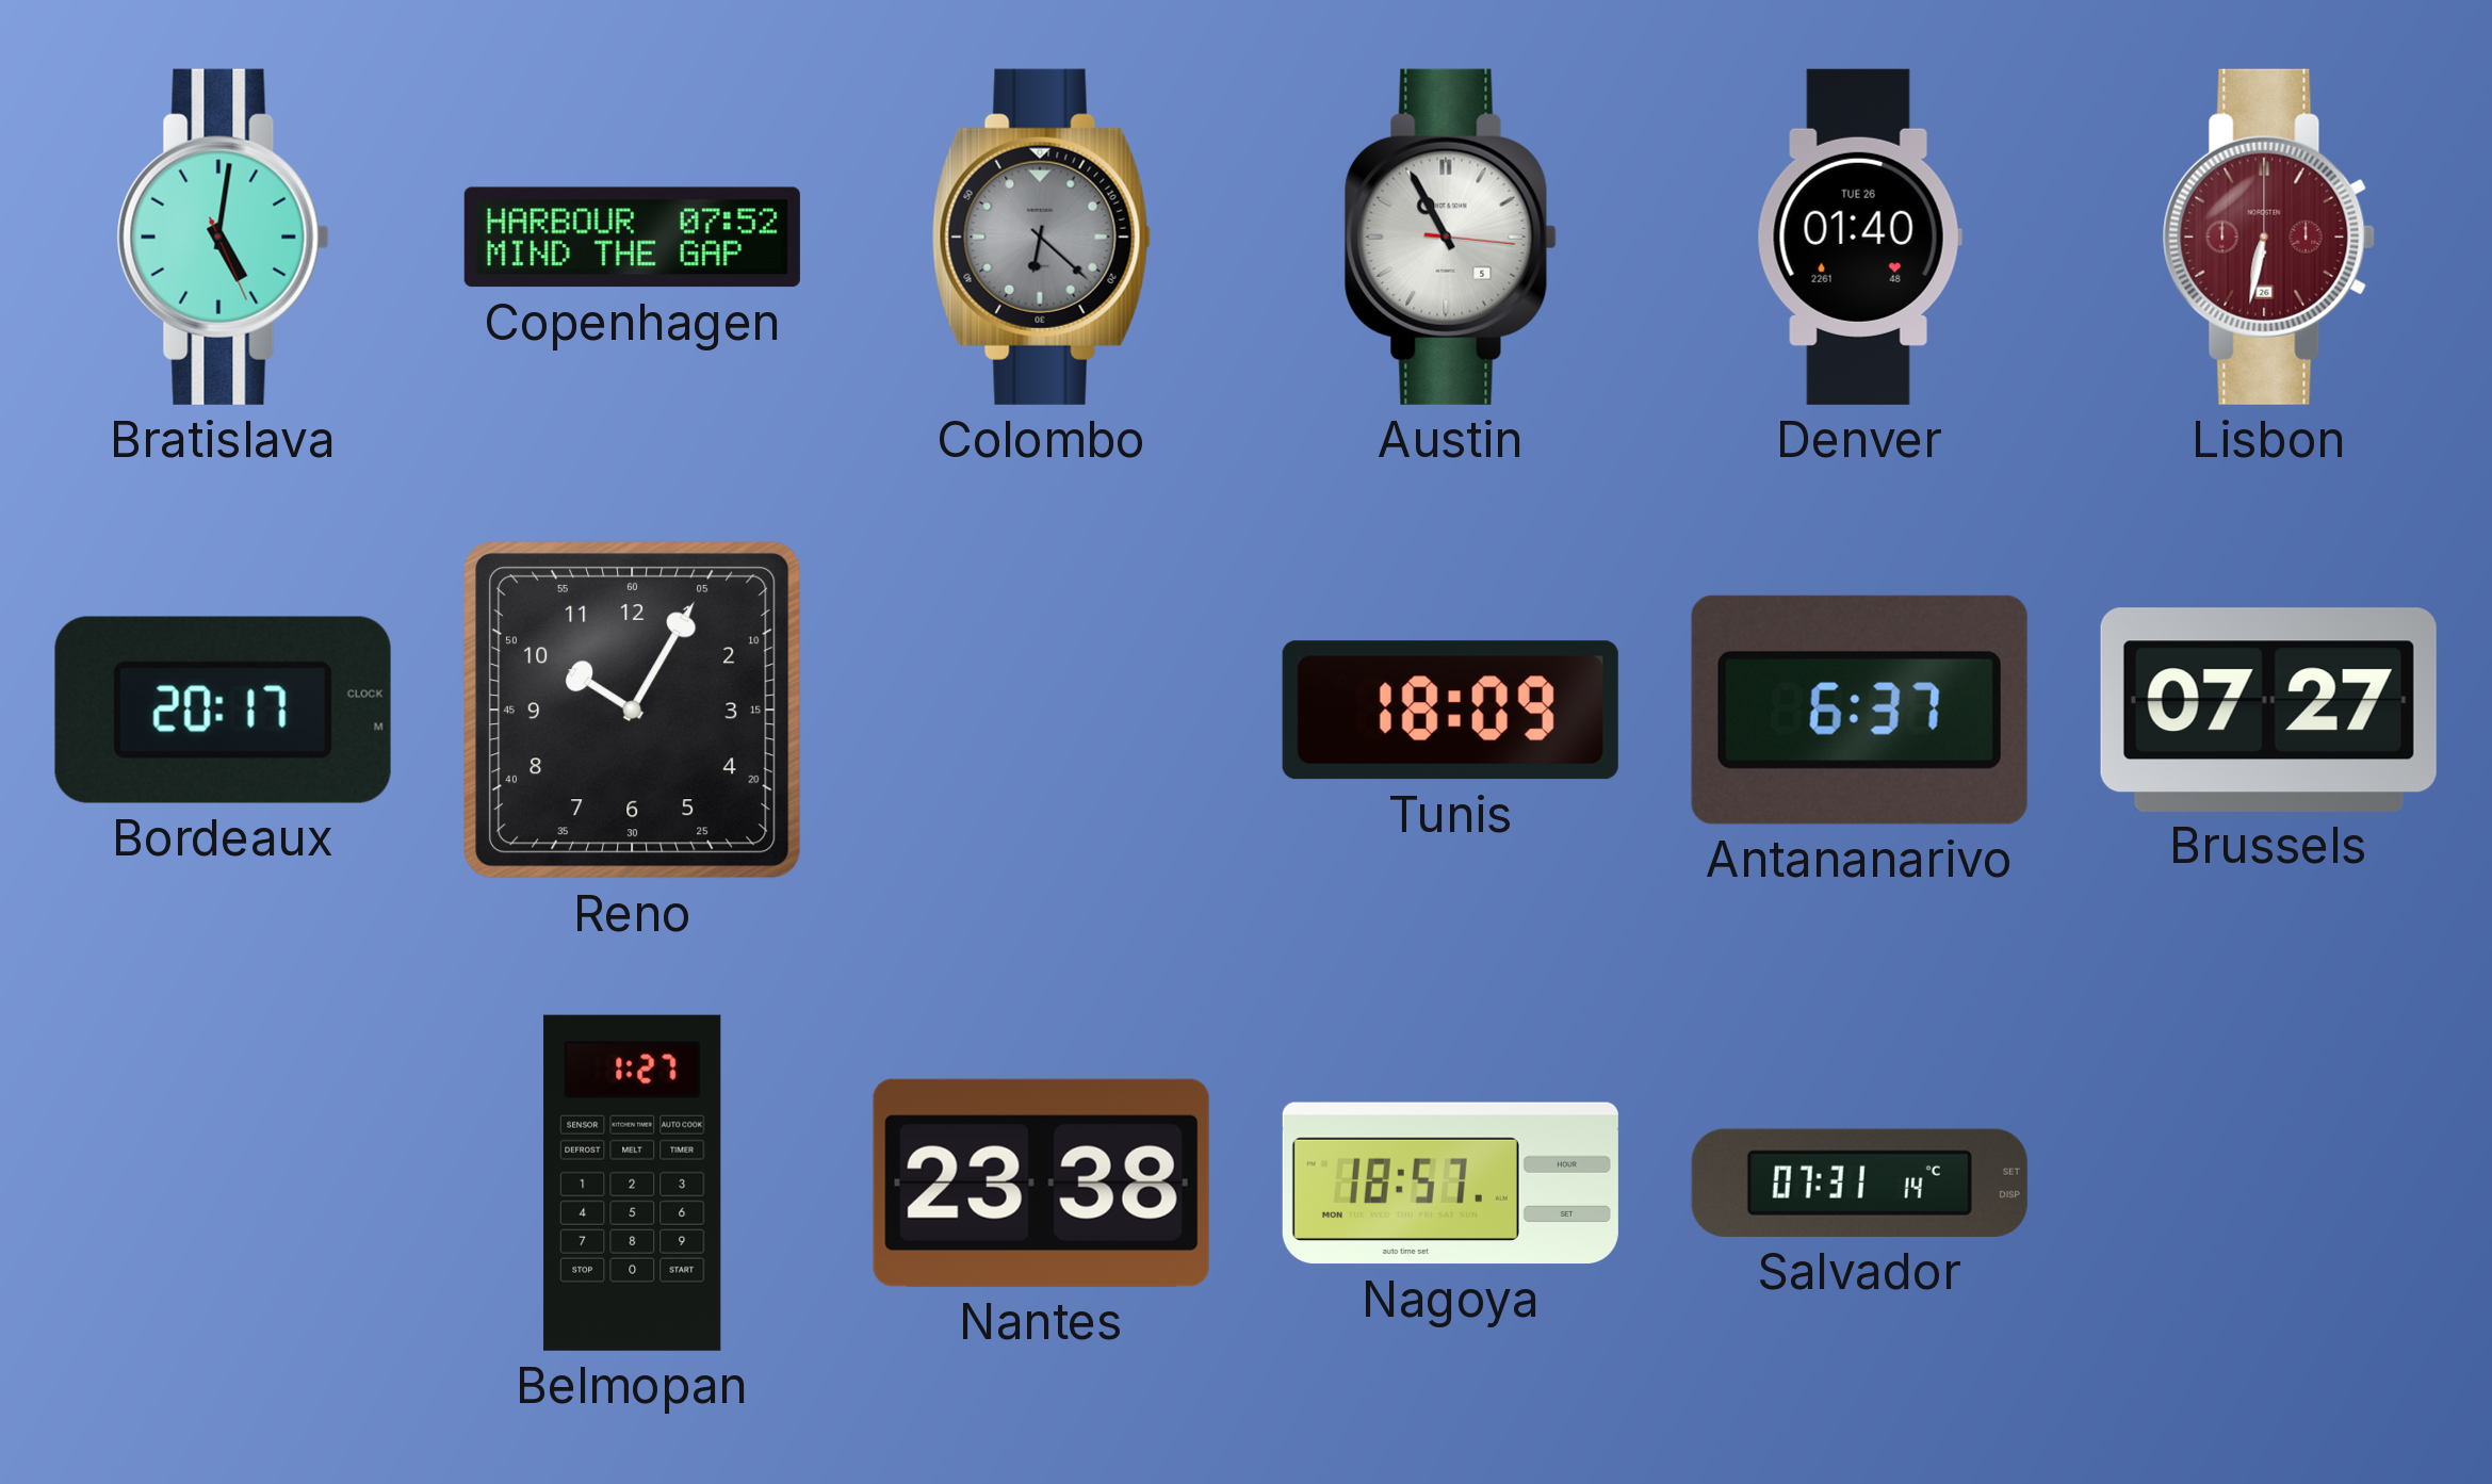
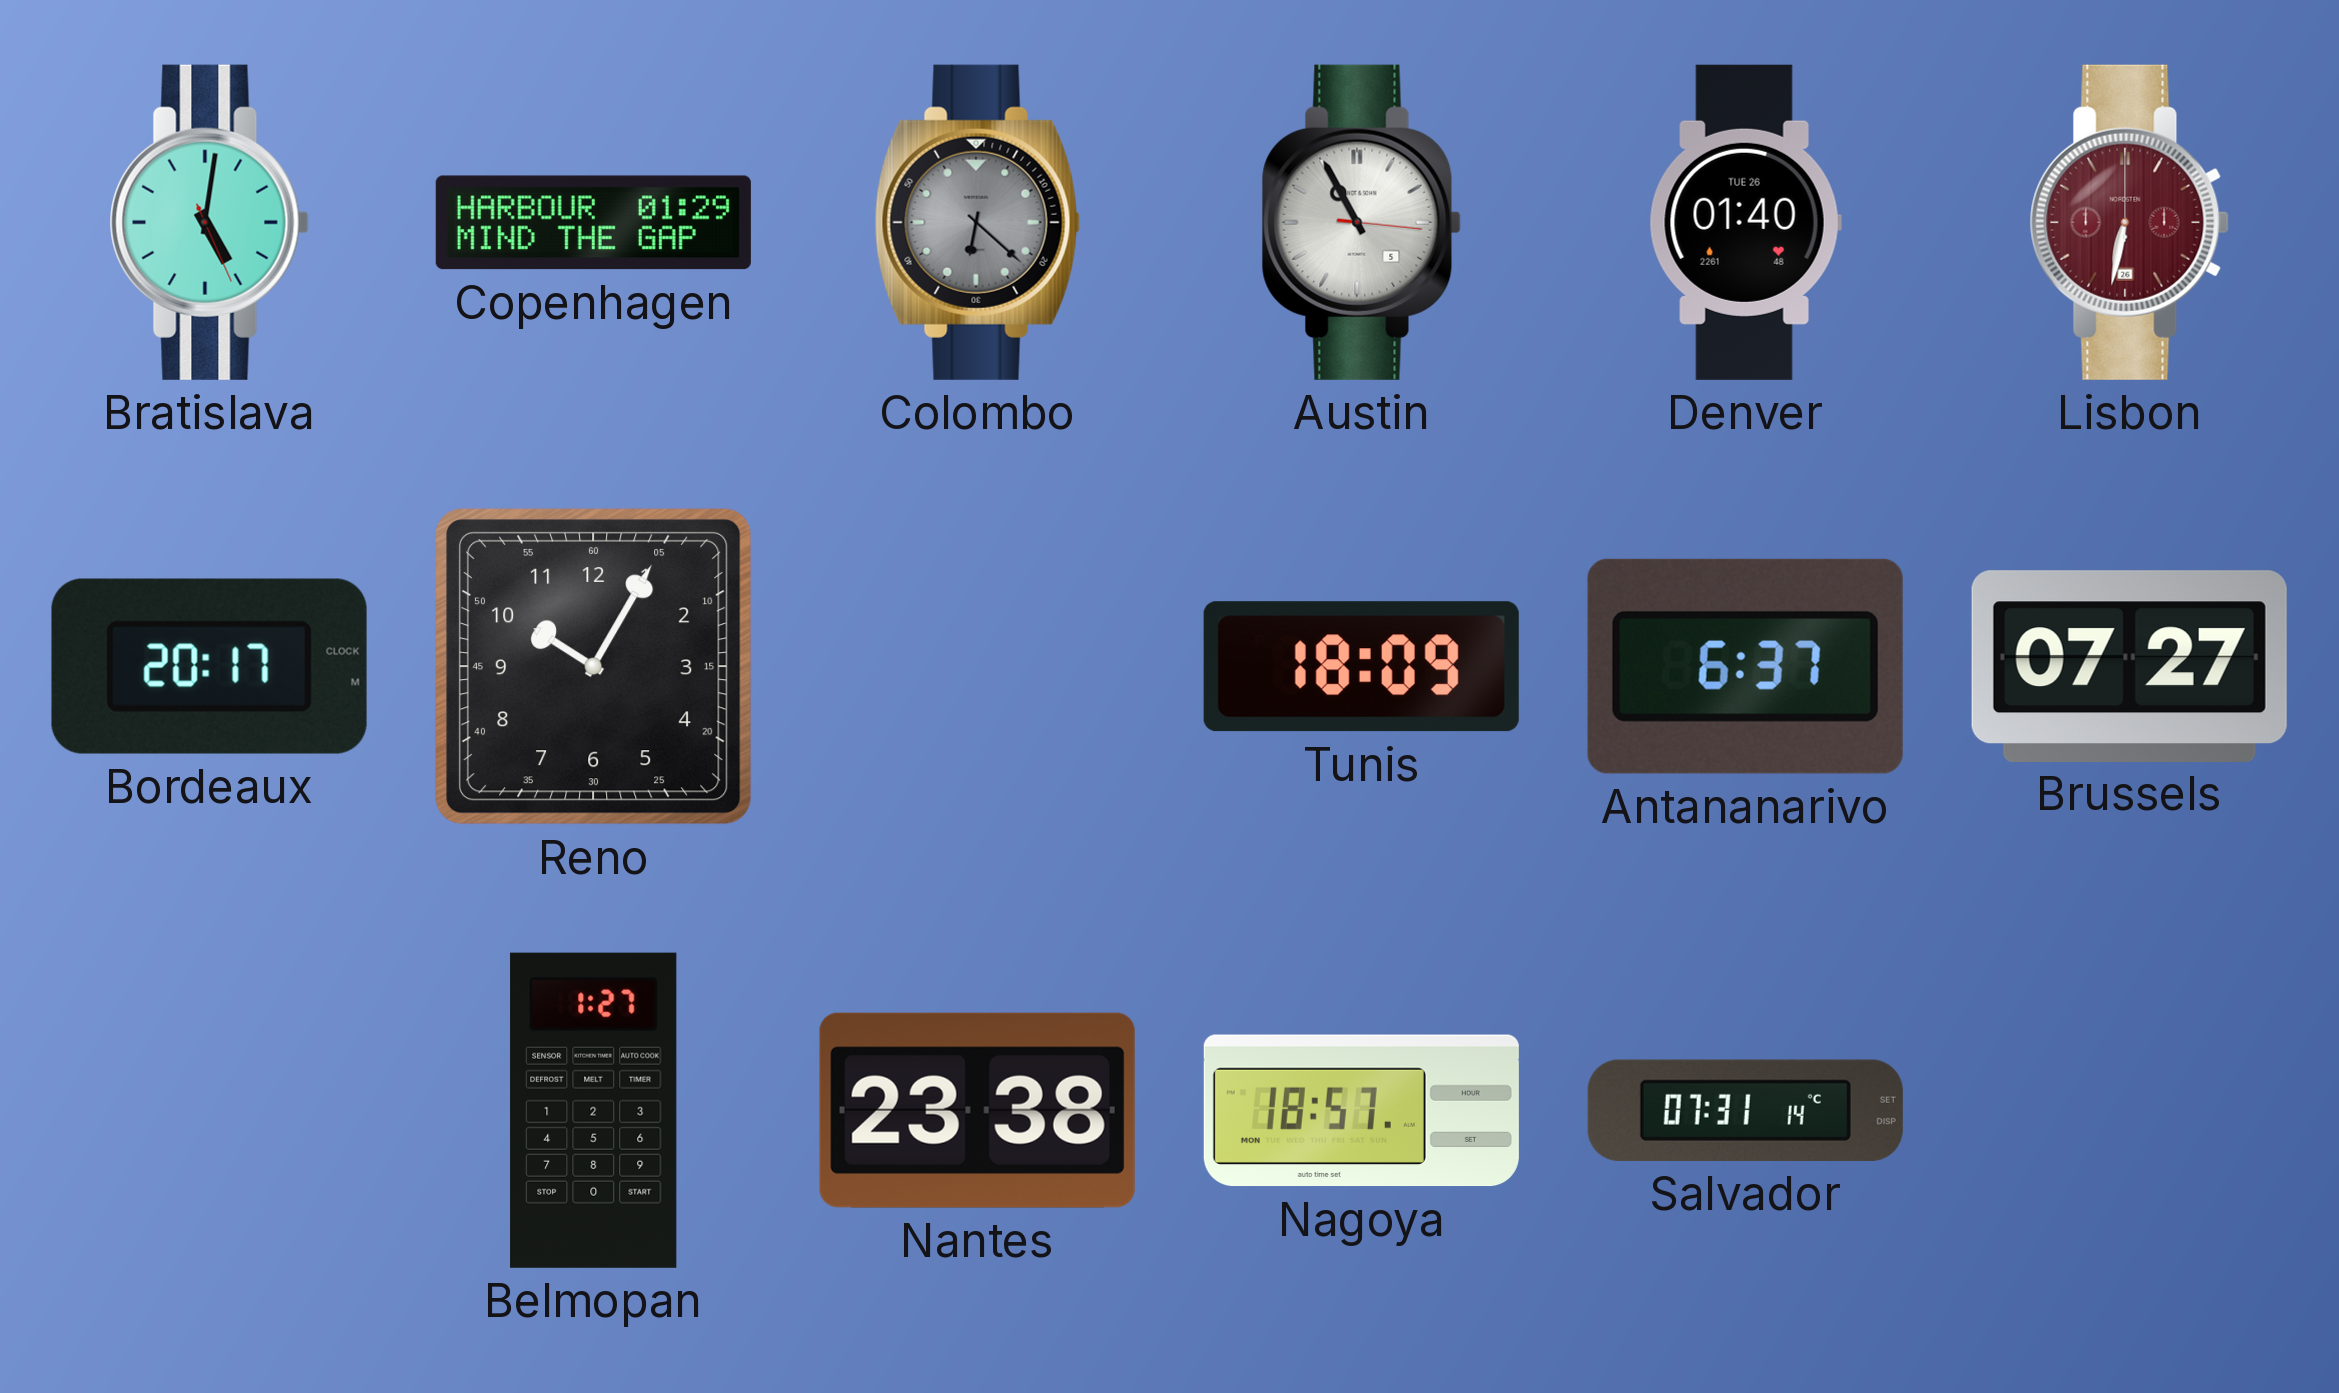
Copenhagen: 07:52 -> 01:29 (593, 223)
